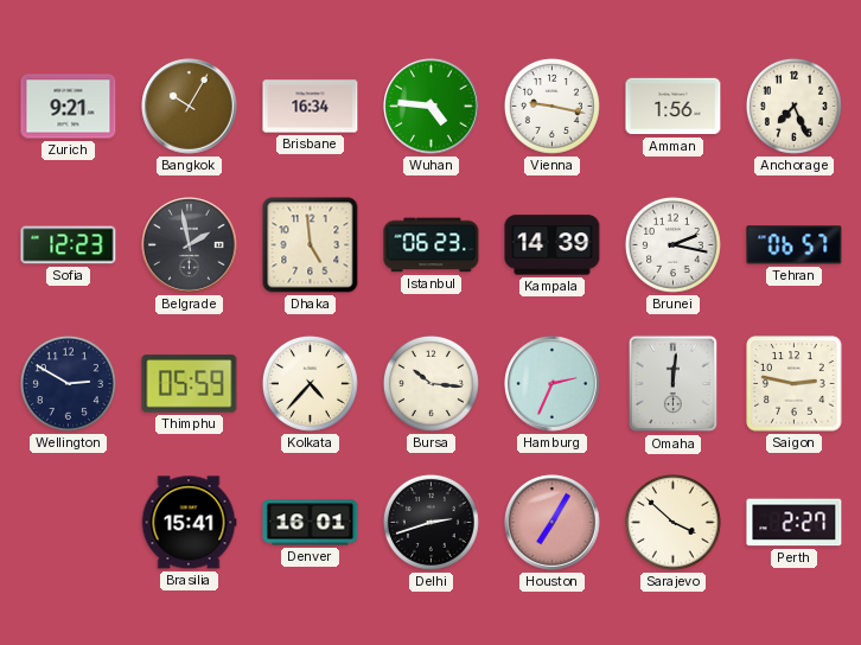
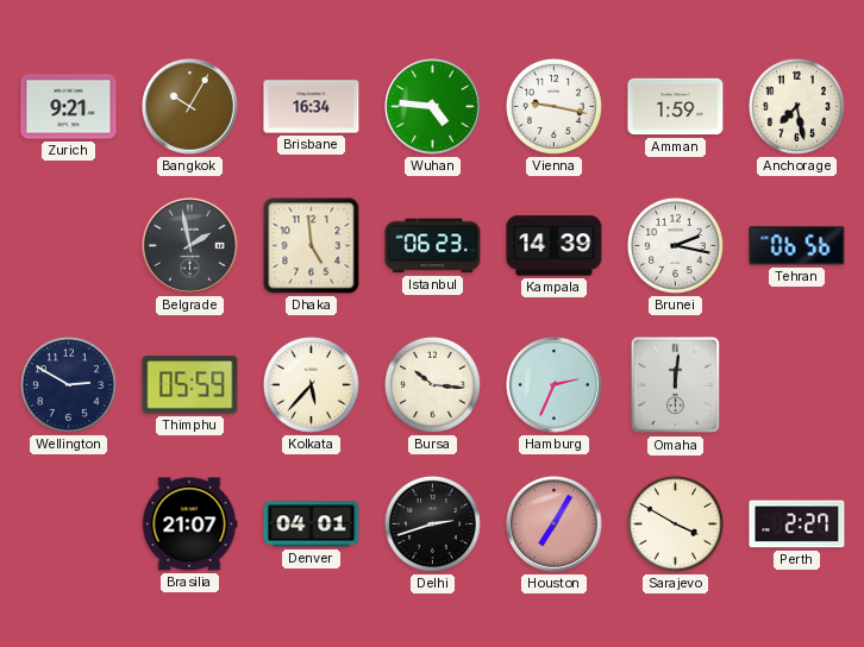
Amman: 1:56 -> 1:59 (676, 107)
Anchorage: 7:26 -> 7:28 (796, 106)
Sofia: 12:23 -> none (69, 245)
Tehran: 06:57 -> 06:56 (797, 246)
Kolkata: 4:37 -> 5:37 (311, 384)
Saigon: 2:47 -> none (795, 384)
Brasilia: 15:41 -> 21:07 (189, 524)
Denver: 16:01 -> 04:01 (312, 524)
Sarajevo: 3:52 -> 3:50 (675, 523)
